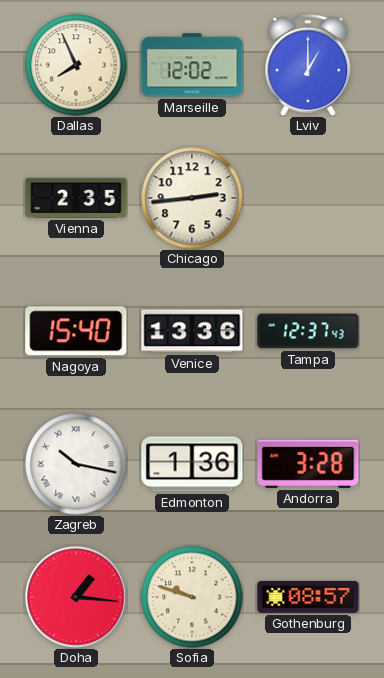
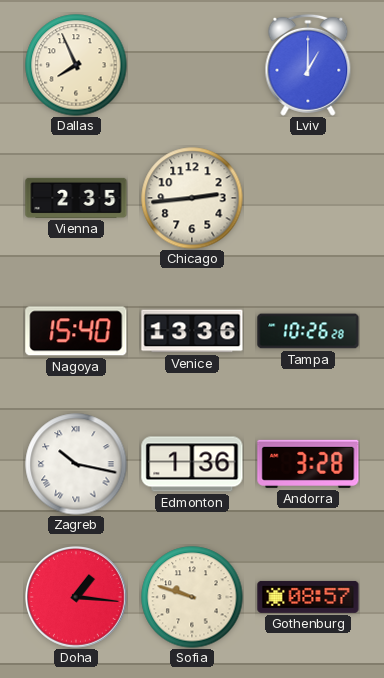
Marseille: 12:02 -> none (192, 65)
Tampa: 12:37 -> 10:26 (308, 331)
